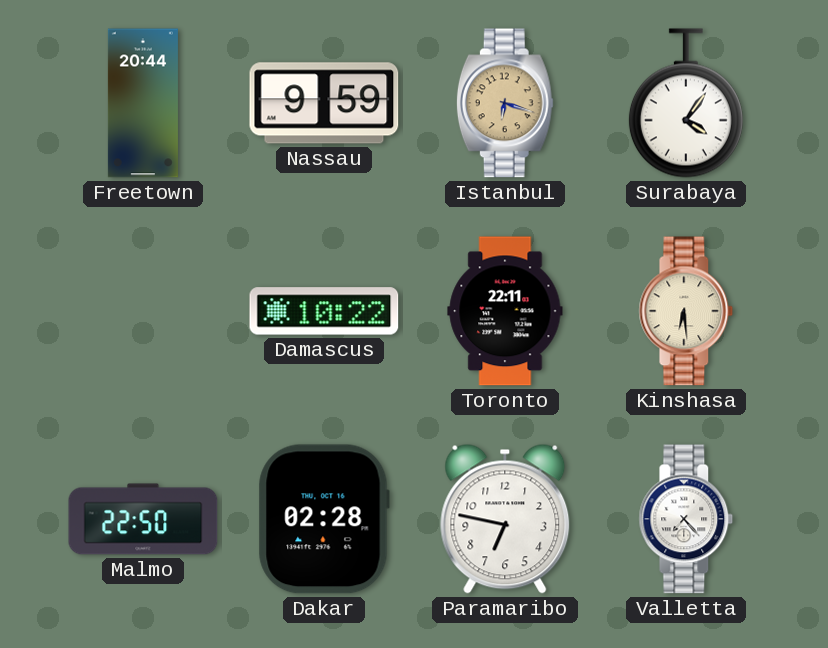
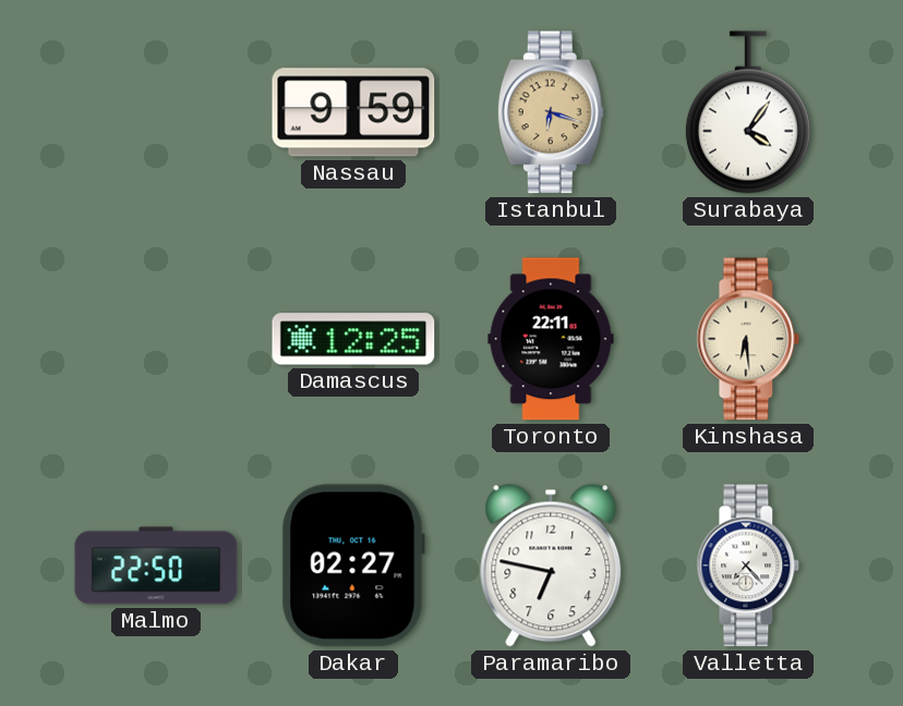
Freetown: 20:44 -> none (143, 103)
Damascus: 10:22 -> 12:25 (353, 339)
Dakar: 02:28 -> 02:27 (353, 565)
